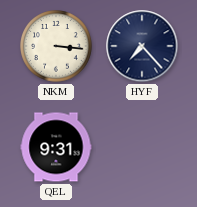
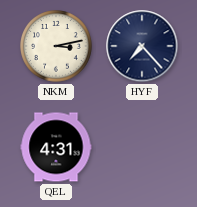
NKM: 3:16 -> 3:13 (57, 47)
QEL: 9:31 -> 4:31 (56, 147)
